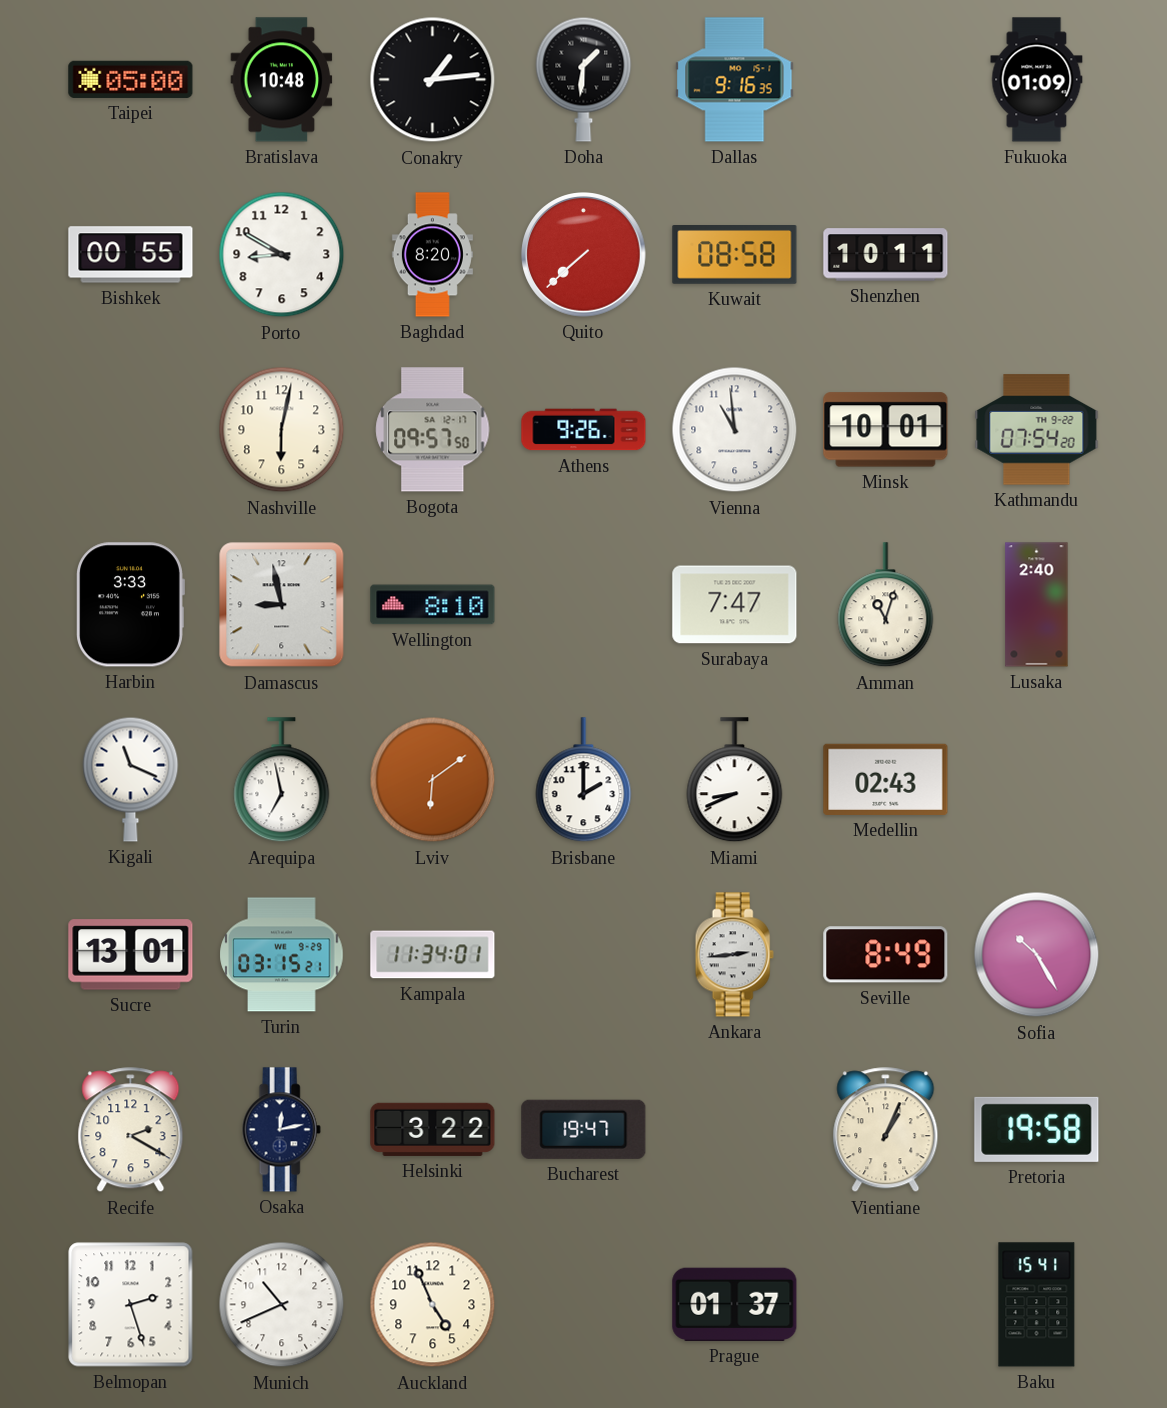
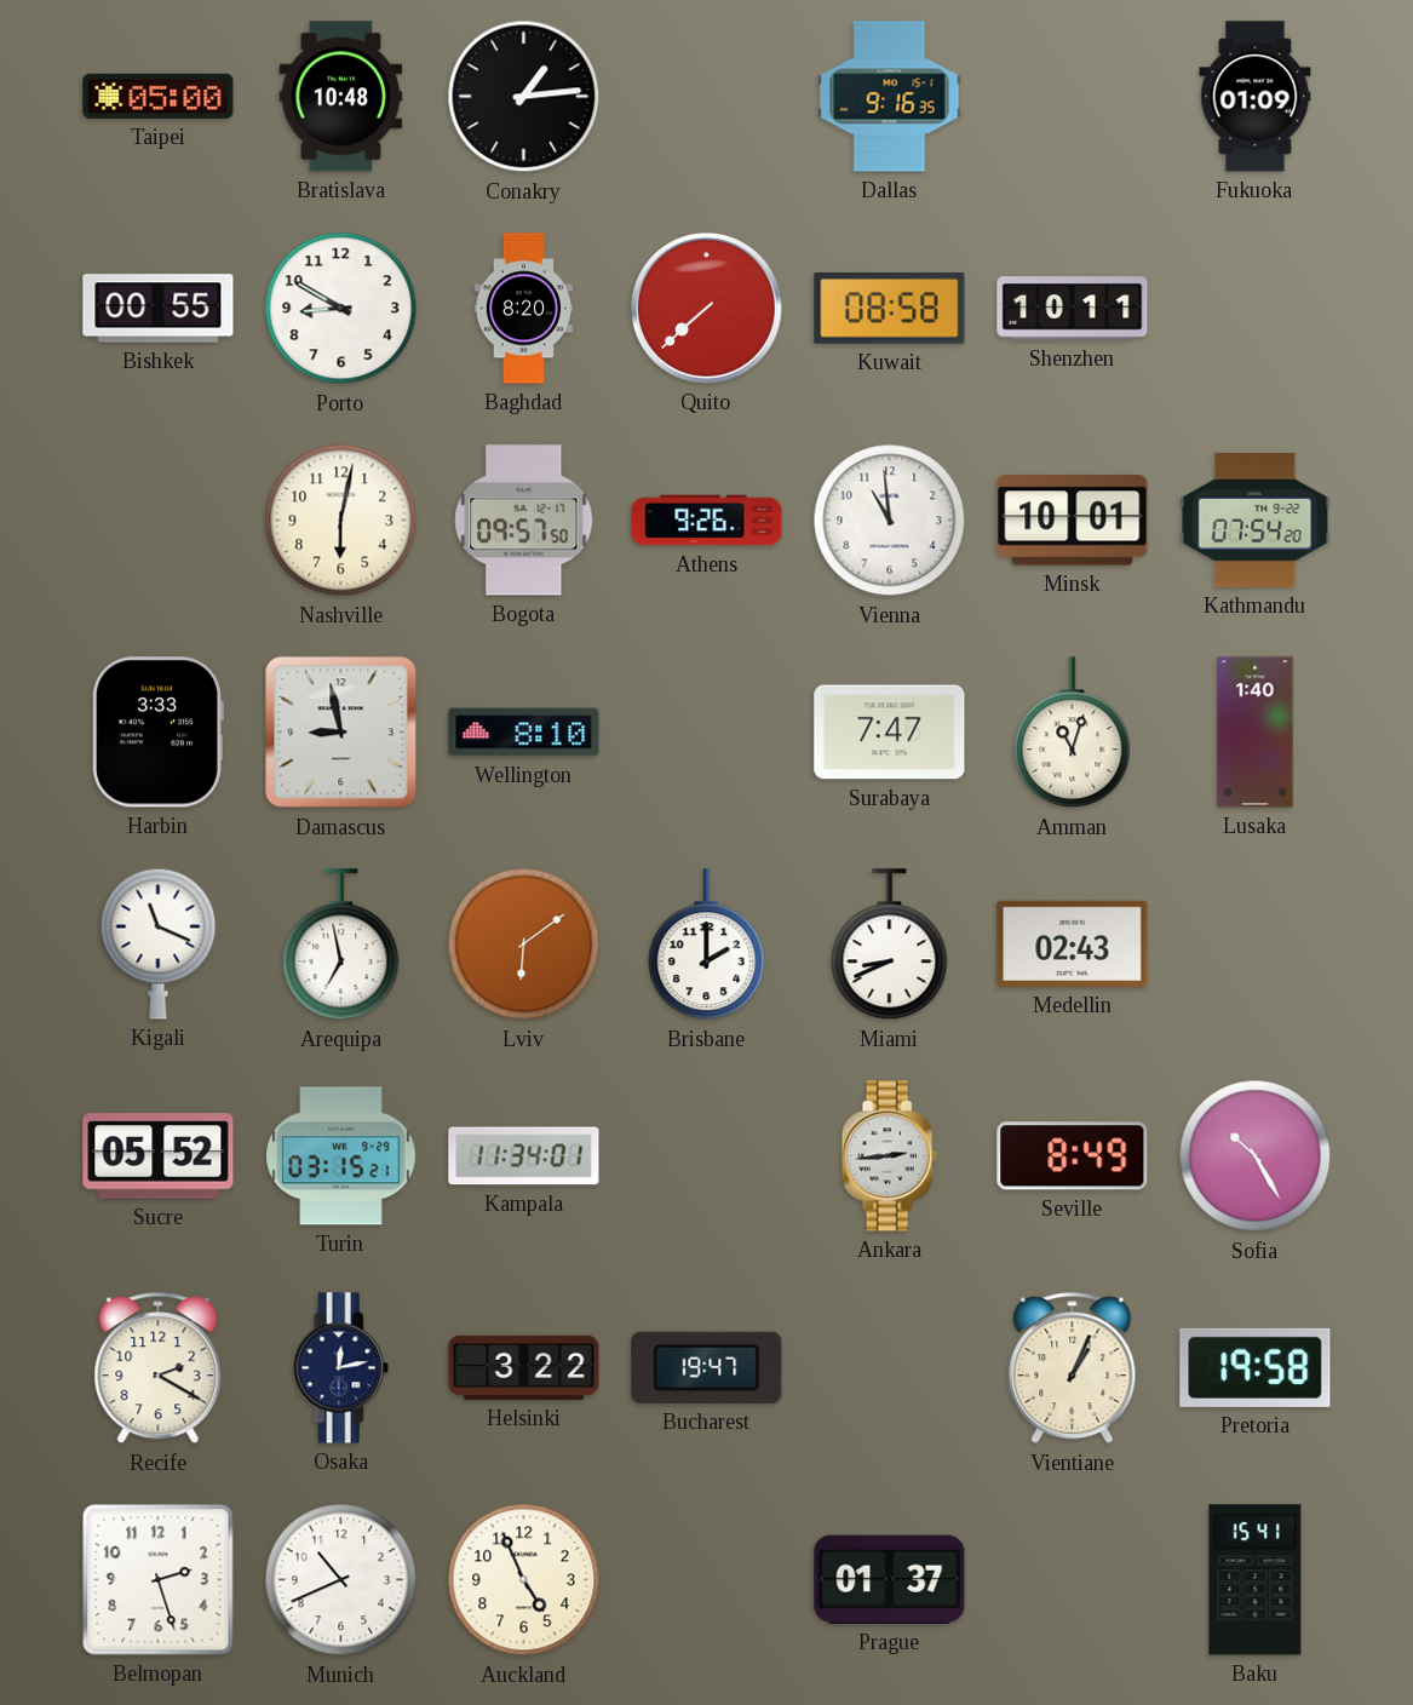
Doha: 1:31 -> none (584, 79)
Lusaka: 2:40 -> 1:40 (1256, 733)
Sucre: 13:01 -> 05:52 (159, 1156)
